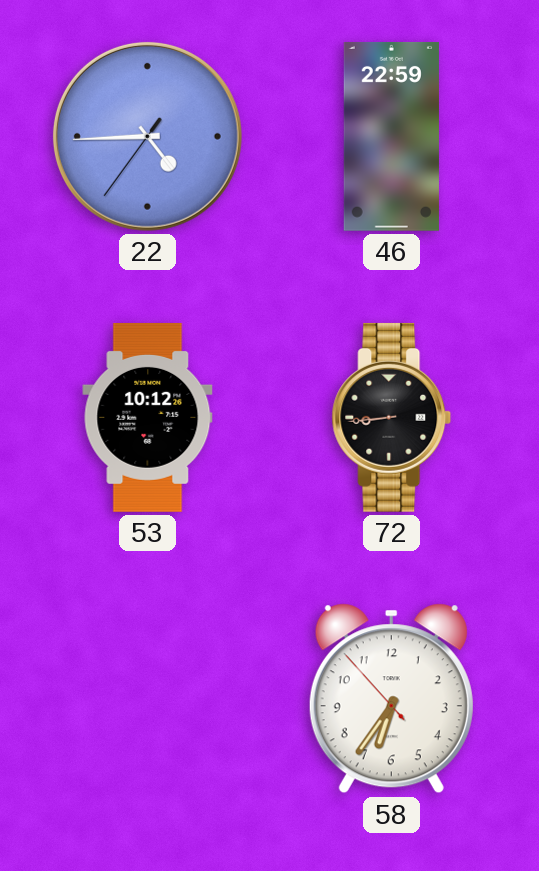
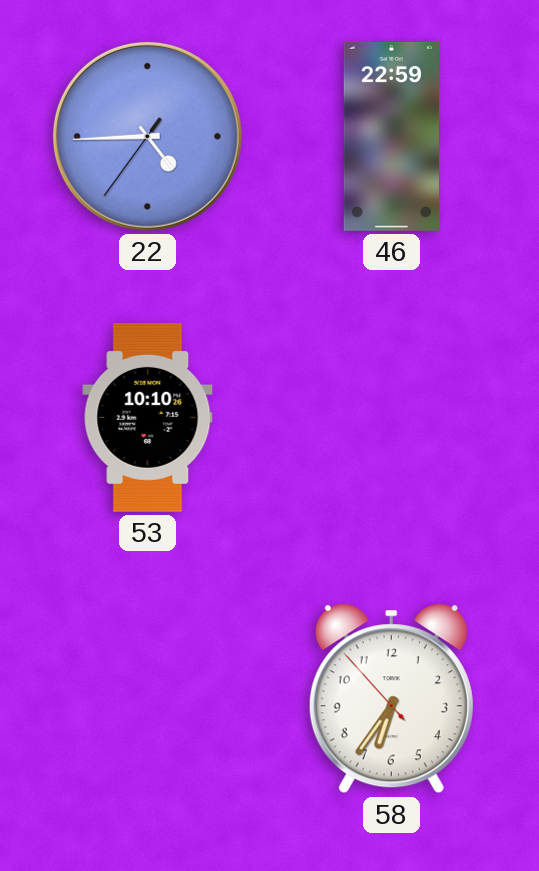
53: 10:12 -> 10:10 (148, 417)
72: 8:44 -> none (392, 417)
